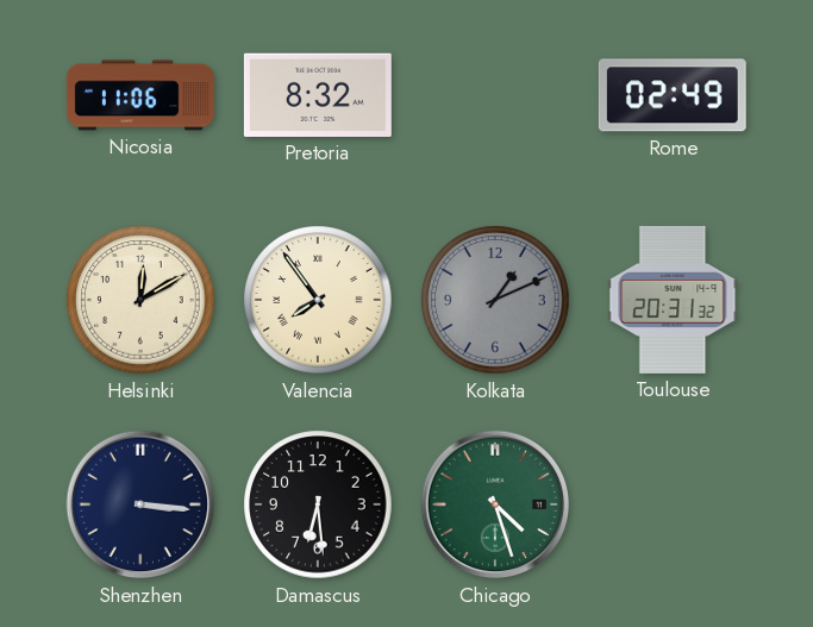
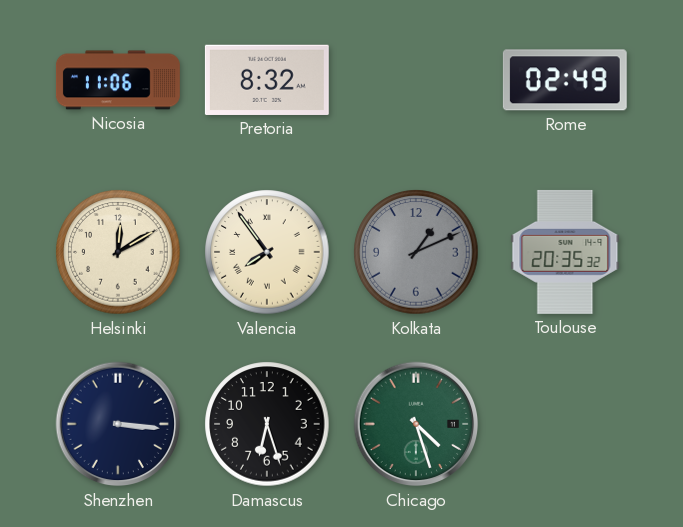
Toulouse: 20:31 -> 20:35 (565, 252)
Damascus: 6:29 -> 6:27 (267, 424)
